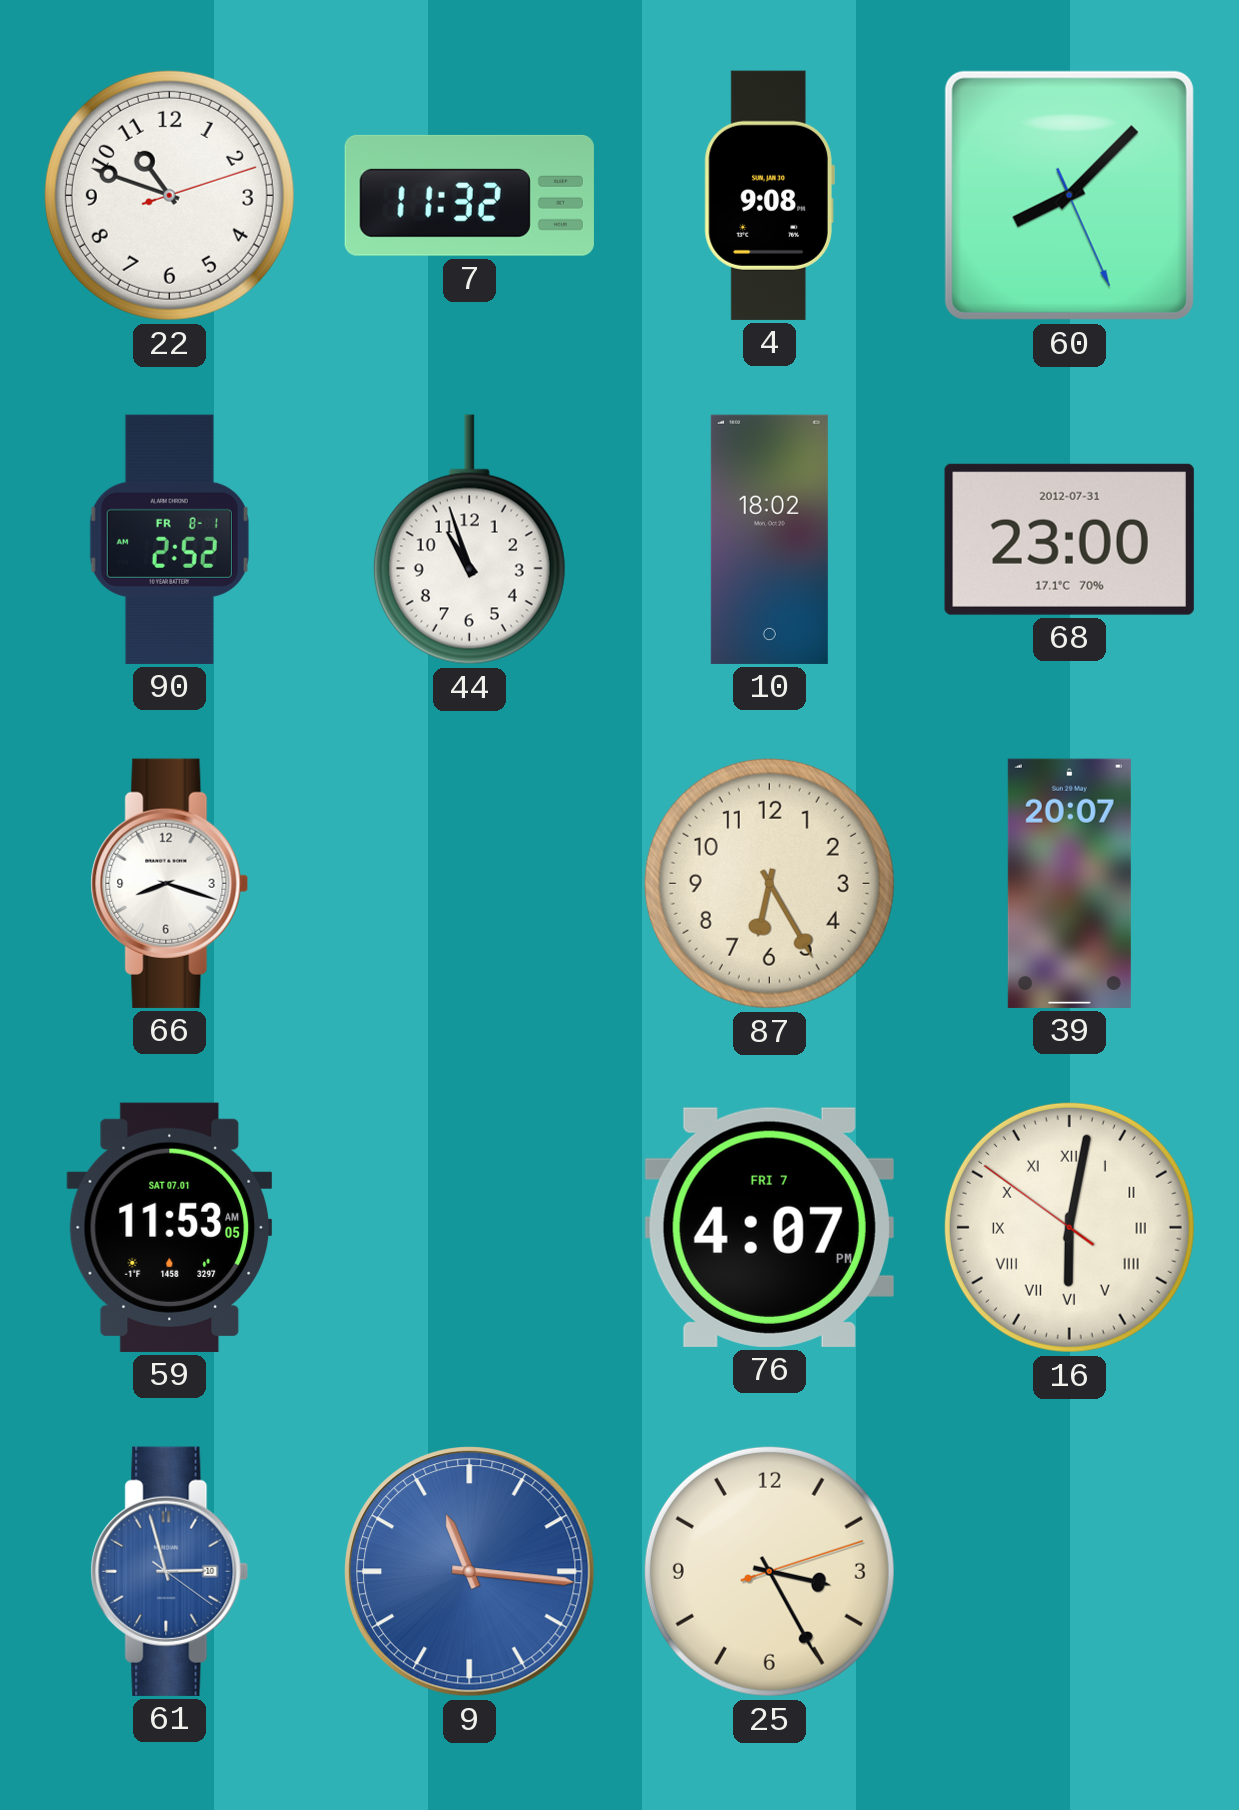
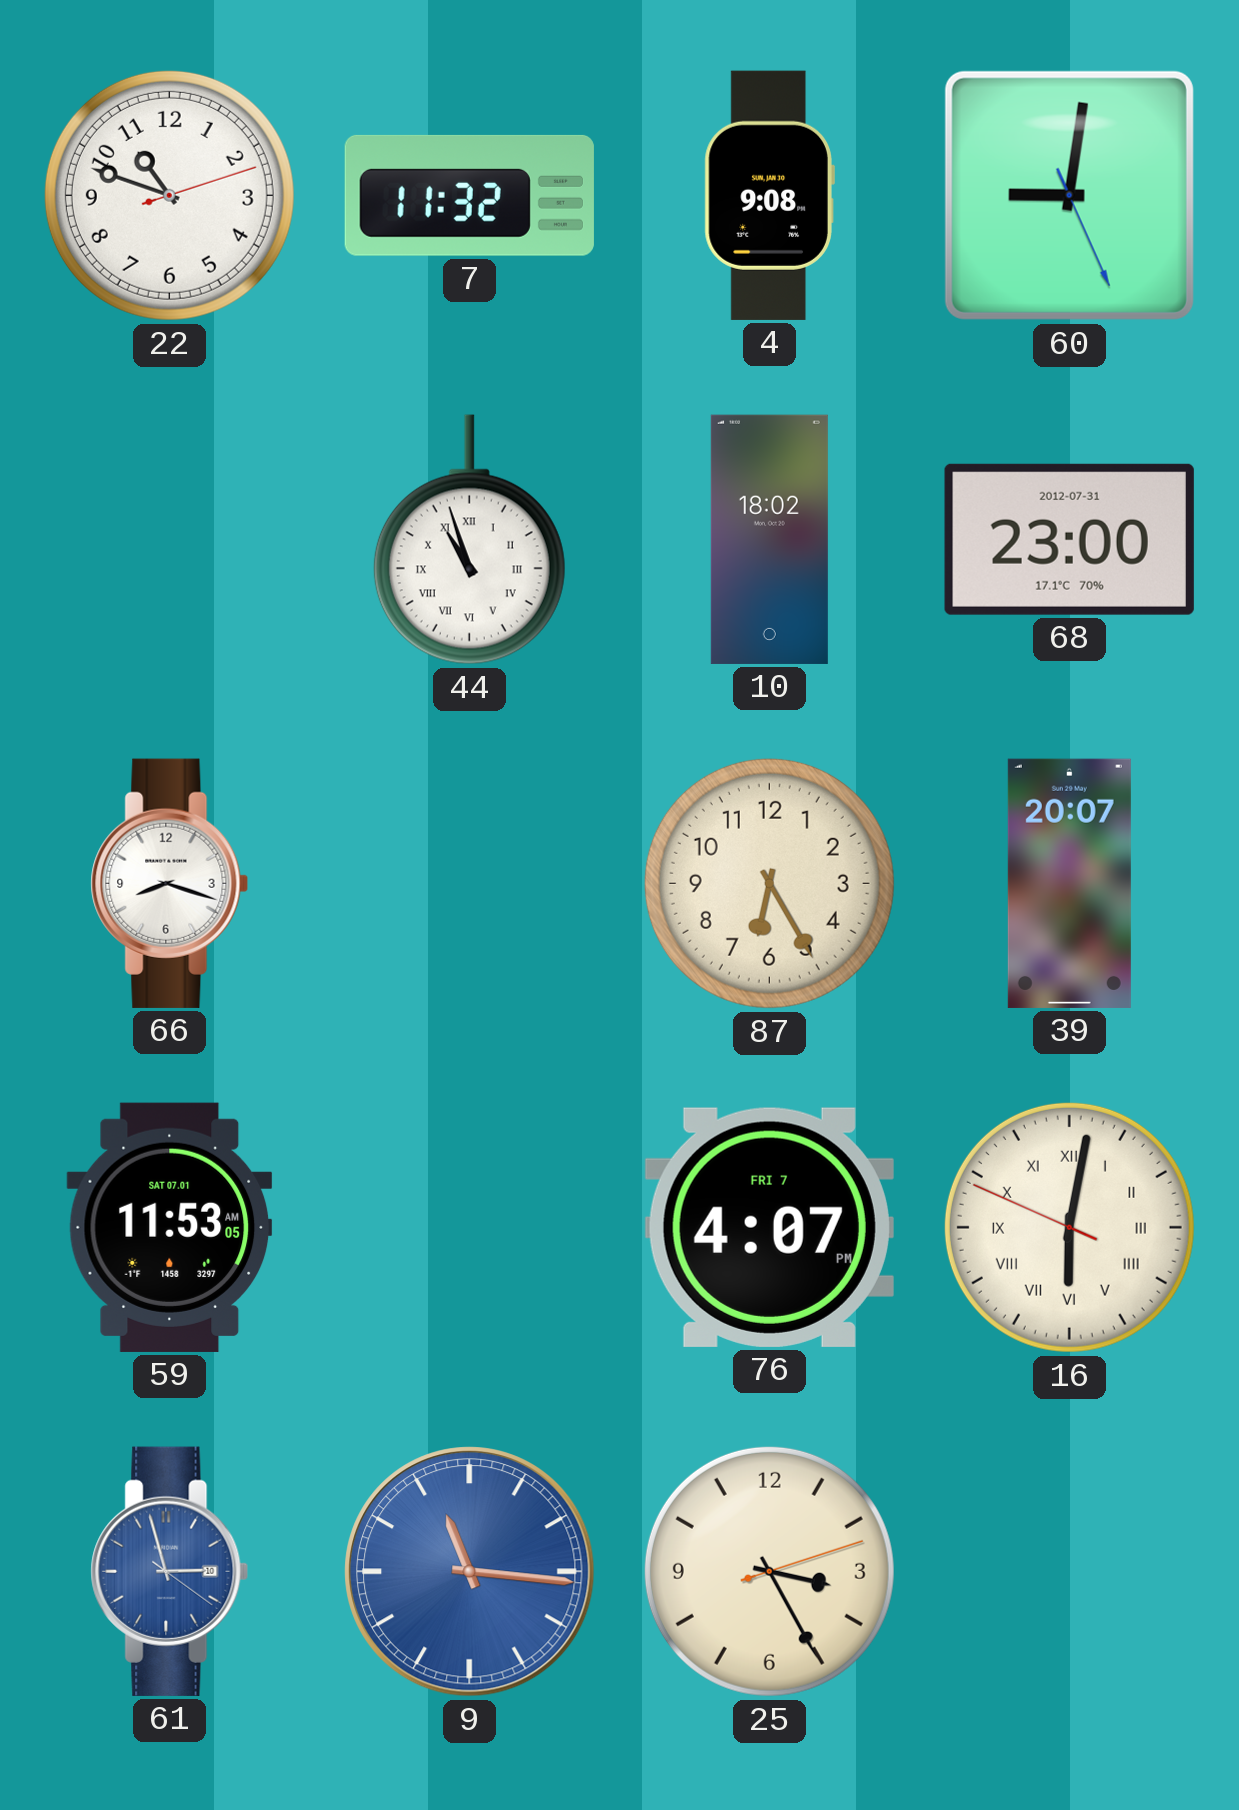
60: 8:07 -> 9:01 (1069, 195)
90: 2:52 -> none (169, 539)
44 numerals: Arabic -> Roman (469, 540)
16: 6:01:51 -> 6:01:49 (1069, 1227)
